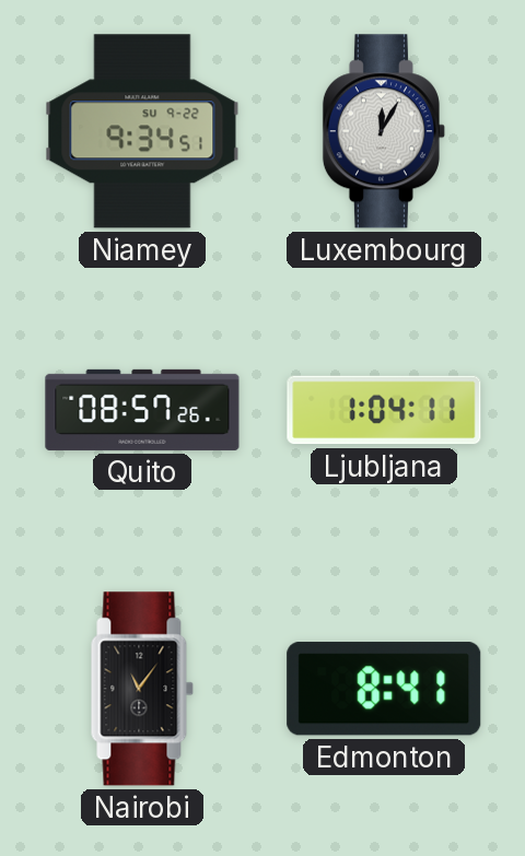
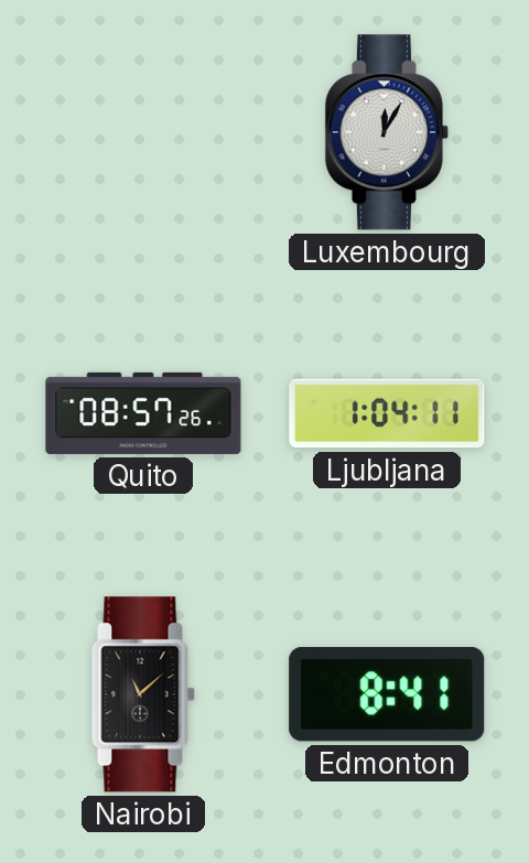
Niamey: 9:34 -> none (142, 131)
Nairobi: 11:06 -> 11:08 (143, 694)
